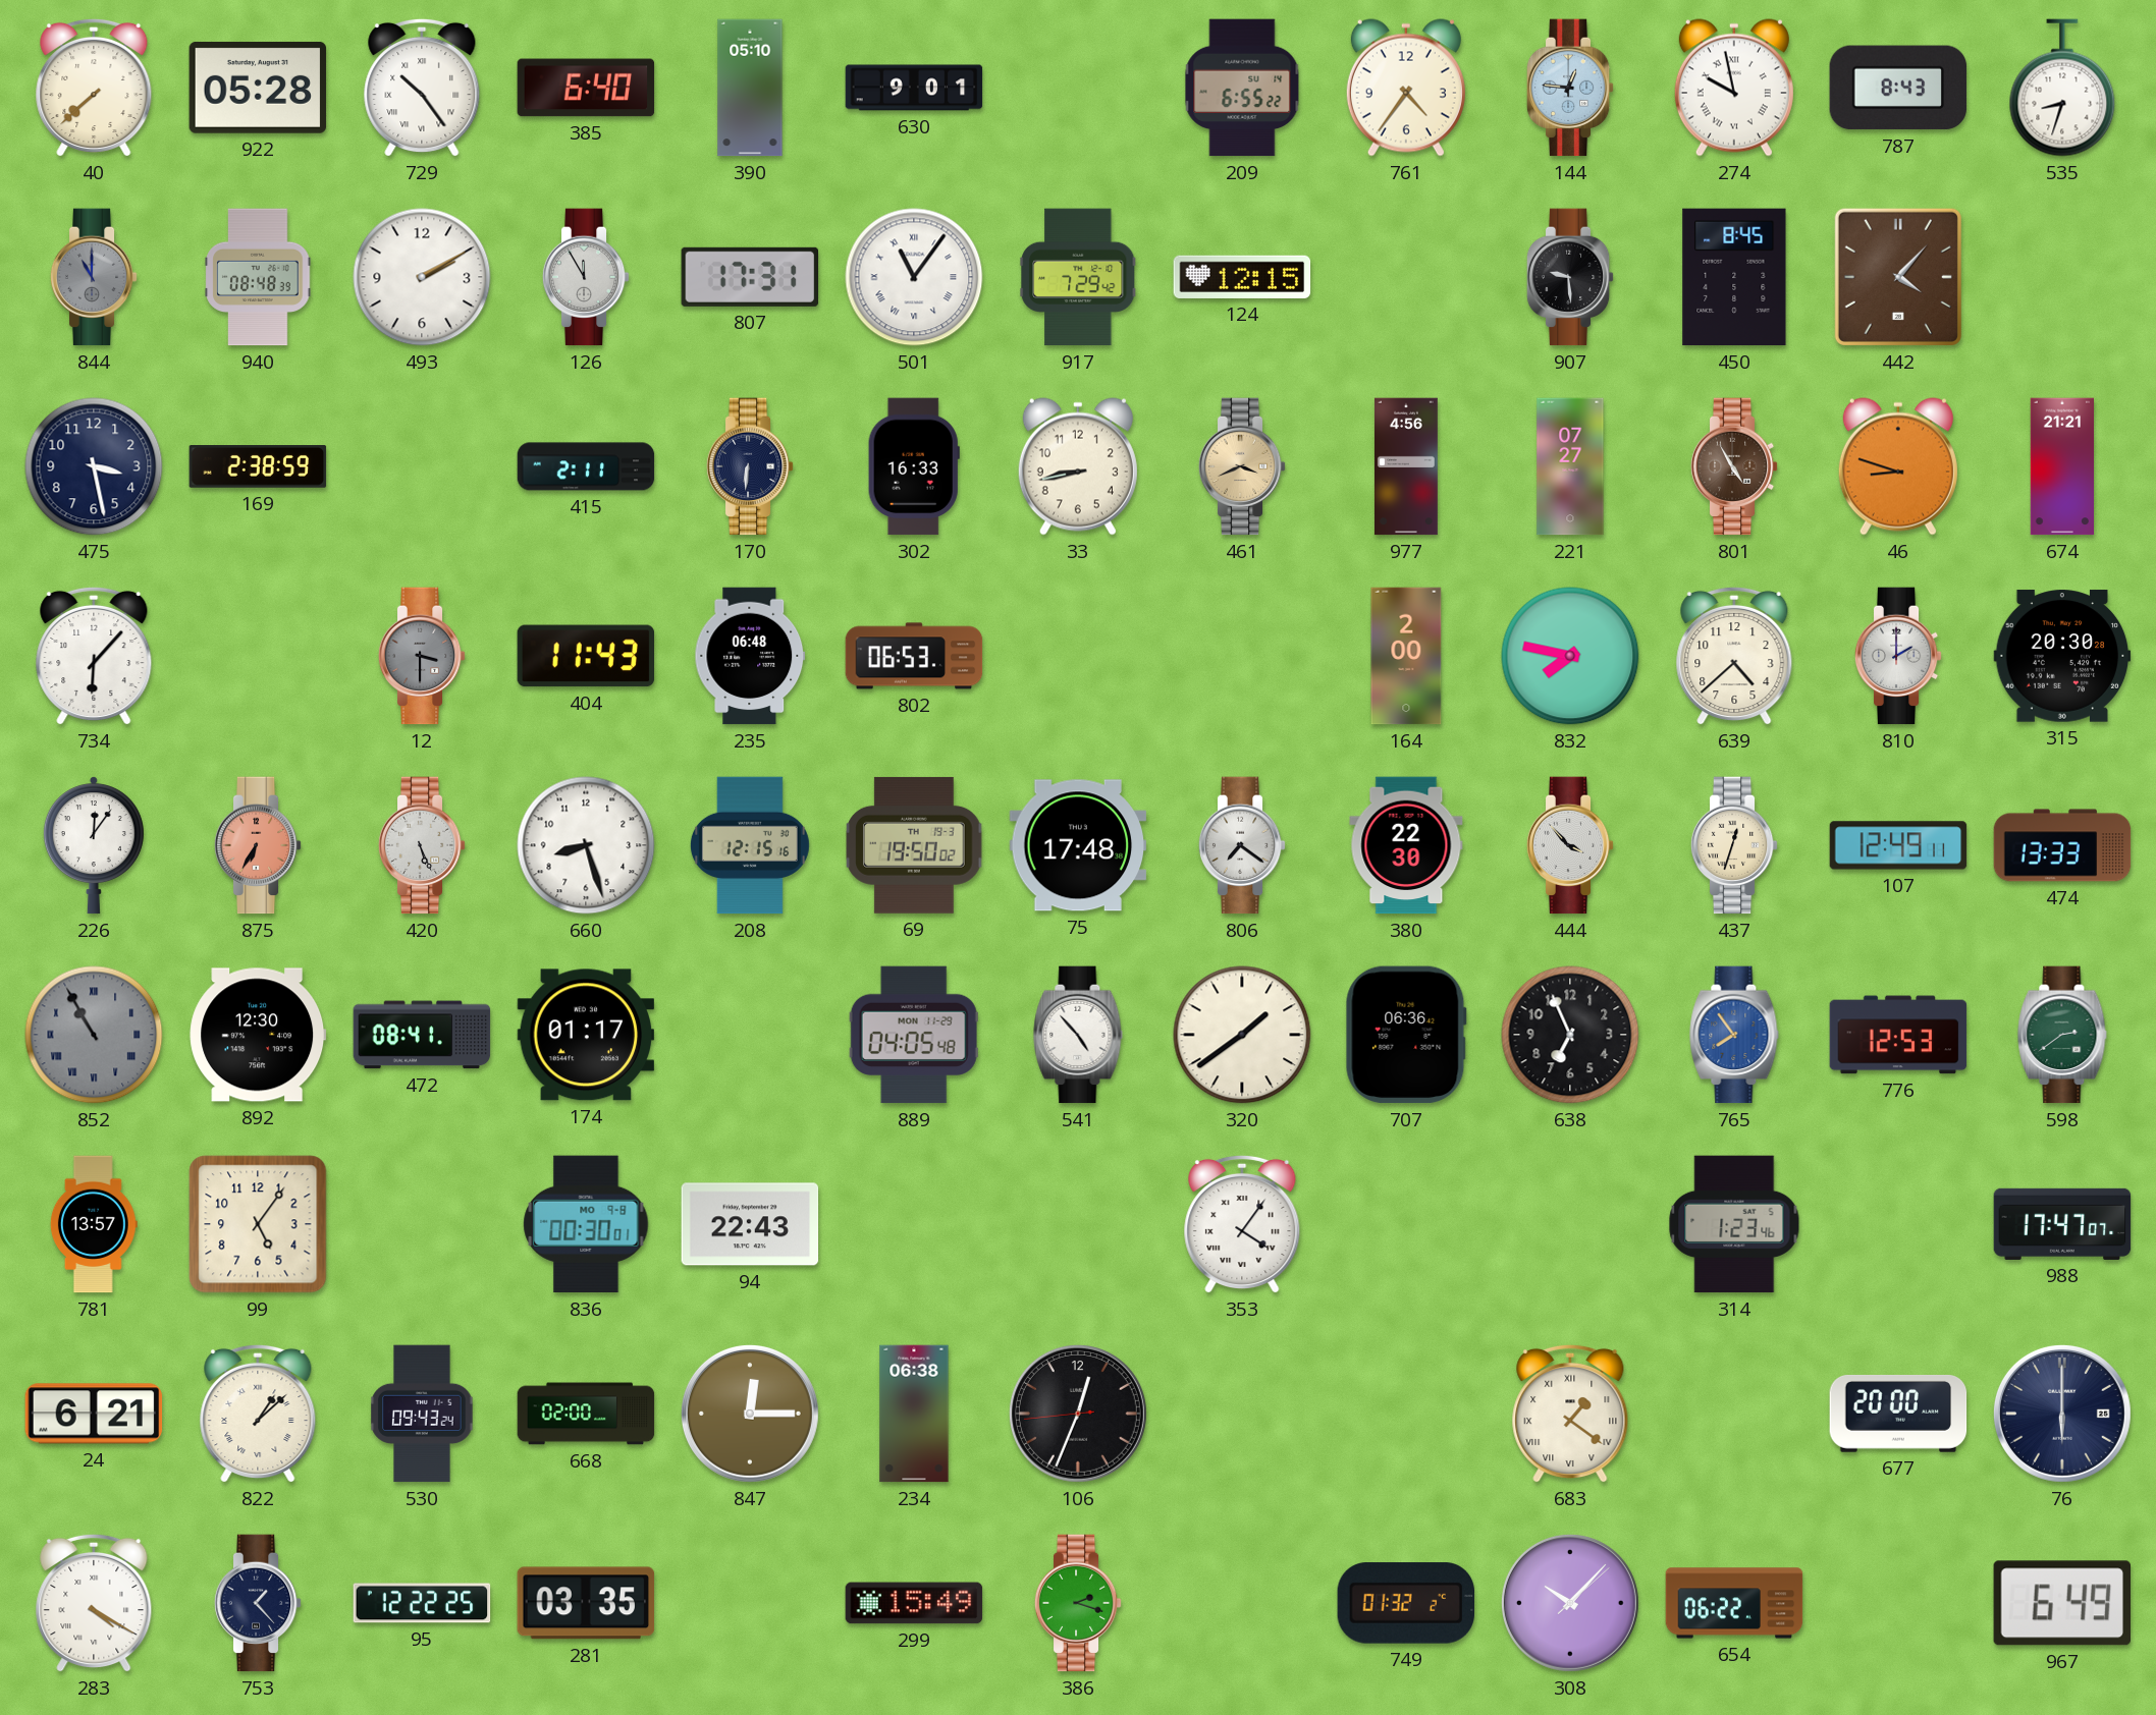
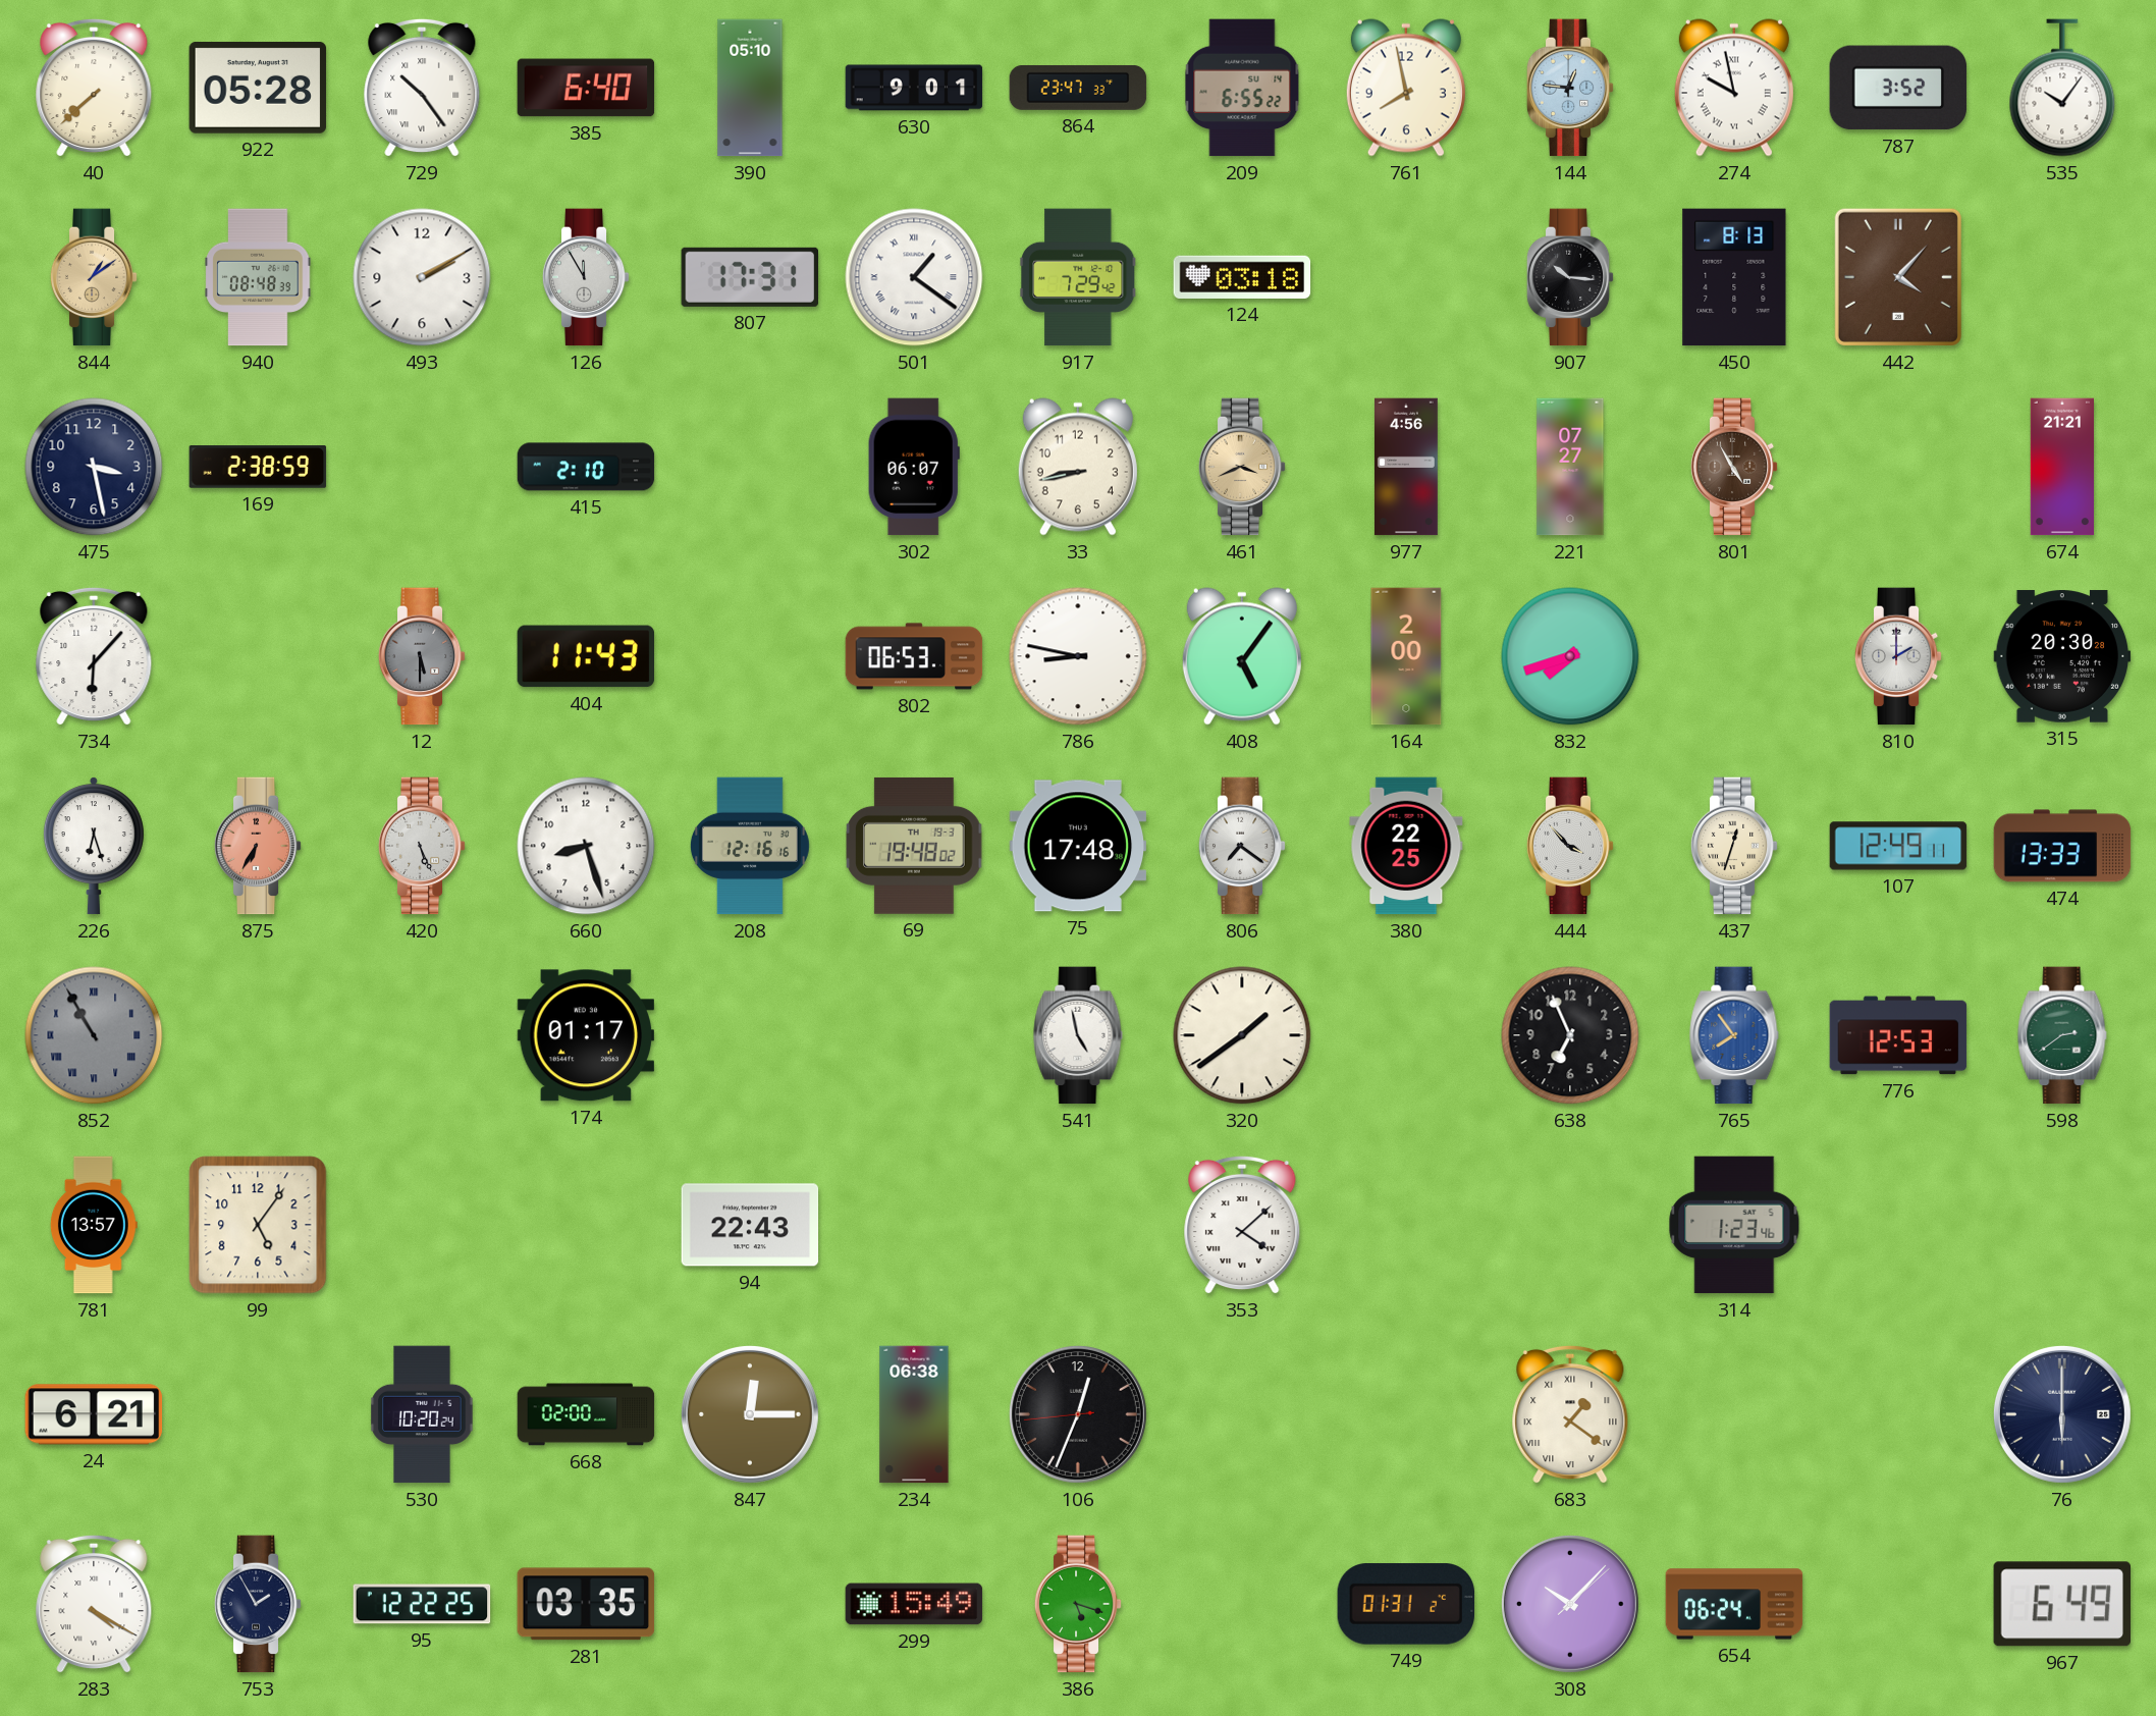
864: none -> 23:47 (1078, 88)
761: 4:36 -> 7:58 (1406, 88)
787: 8:43 -> 3:52 (1898, 88)
535: 8:33 -> 10:06 (2062, 88)
844: 11:00 -> 1:09 (94, 277)
844 dial: grey -> champagne (94, 277)
501: 11:06 -> 1:21 (914, 277)
124: 12:15 -> 03:18 (1242, 277)
907: 9:29 -> 10:16 (1570, 277)
450: 8:45 -> 8:13 (1734, 277)
415: 2:11 -> 2:10 (586, 467)
170: 6:31 -> none (750, 466)
302: 16:33 -> 06:07 (914, 467)
46: 8:48 -> none (1898, 466)
12: 3:30 -> 5:30 (422, 656)
235: 06:48 -> none (750, 656)
786: none -> 8:47 (1078, 656)
408: none -> 5:06 (1242, 656)
832: 7:47 -> 7:42 (1570, 656)
639: 4:38 -> none (1734, 656)
226: 12:06 -> 6:27 (94, 846)
208: 12:15 -> 12:16 (750, 846)
69: 19:50 -> 19:48 (914, 846)
380: 22:30 -> 22:25 (1406, 846)
892: 12:30 -> none (258, 1035)
472: 08:41 -> none (422, 1035)
889: 04:05 -> none (914, 1035)
541: 4:53 -> 4:58 (1078, 1035)
707: 06:36 -> none (1406, 1035)
836: 00:30 -> none (586, 1224)
353: 4:06 -> 4:08 (1242, 1225)
988: 17:47 -> none (2062, 1224)
822: 1:08 -> none (258, 1414)
530: 09:43 -> 10:20 (422, 1414)
677: 20:00 -> none (1898, 1414)
753: 1:23 -> 1:55 (258, 1604)
386: 2:18 -> 5:18 (1078, 1604)
749: 01:32 -> 01:31 (1406, 1604)
654: 06:22 -> 06:24 (1734, 1604)
